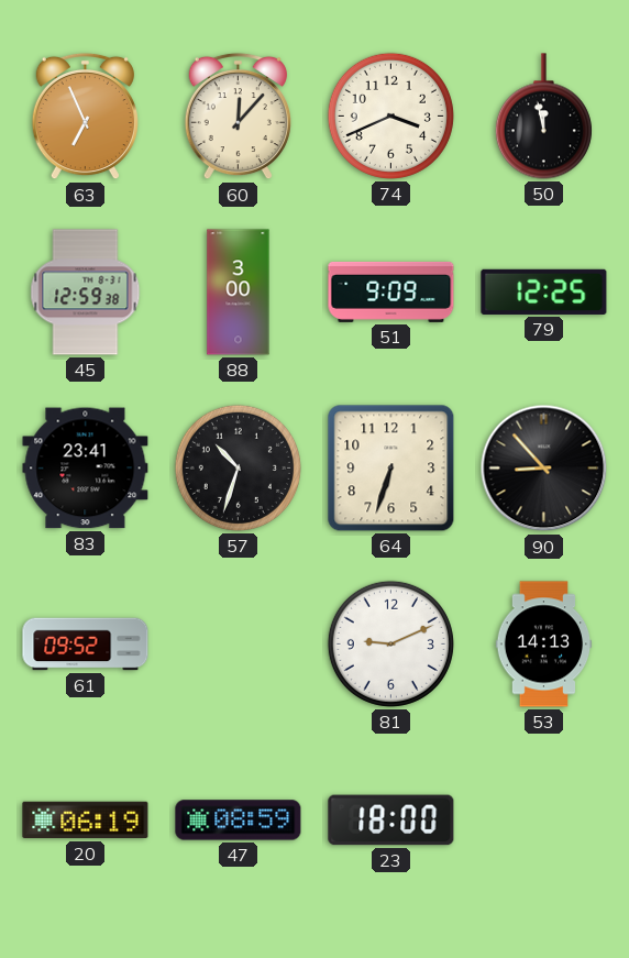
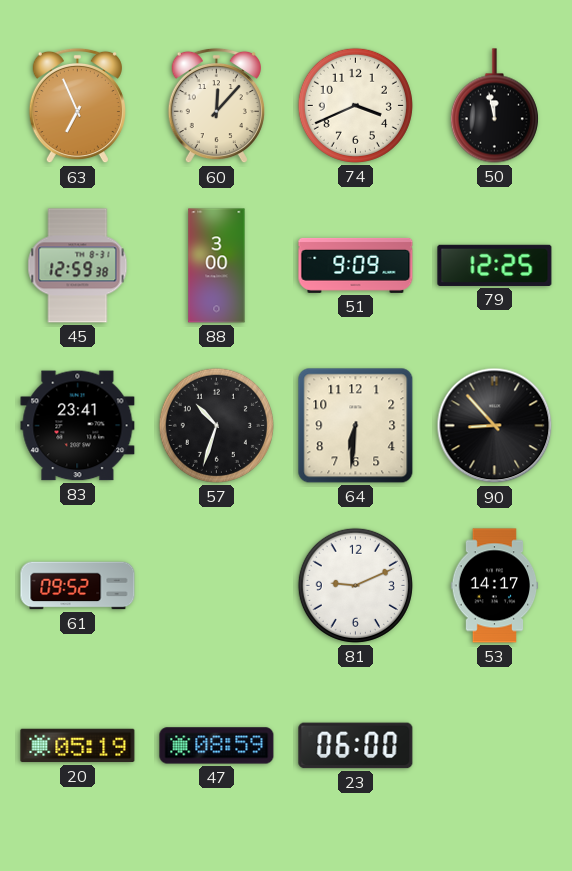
64: 6:33 -> 6:31 (356, 426)
53: 14:13 -> 14:17 (495, 586)
20: 06:19 -> 05:19 (78, 746)
23: 18:00 -> 06:00 (356, 746)
